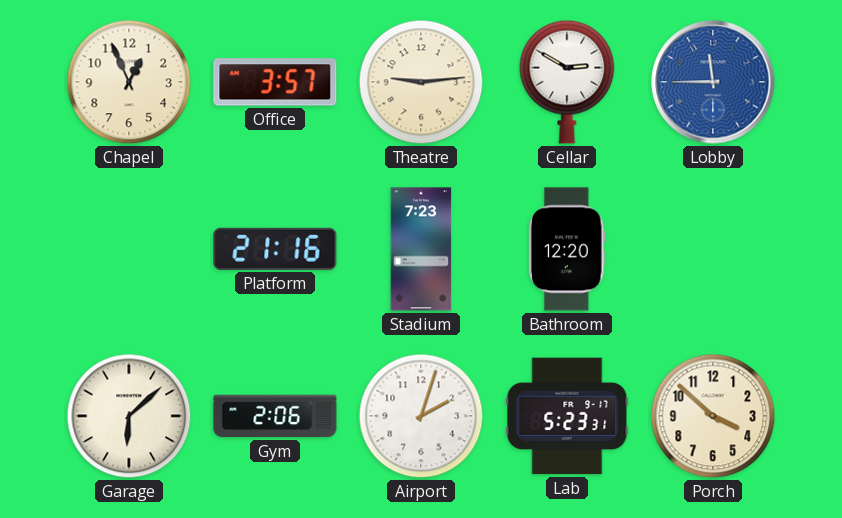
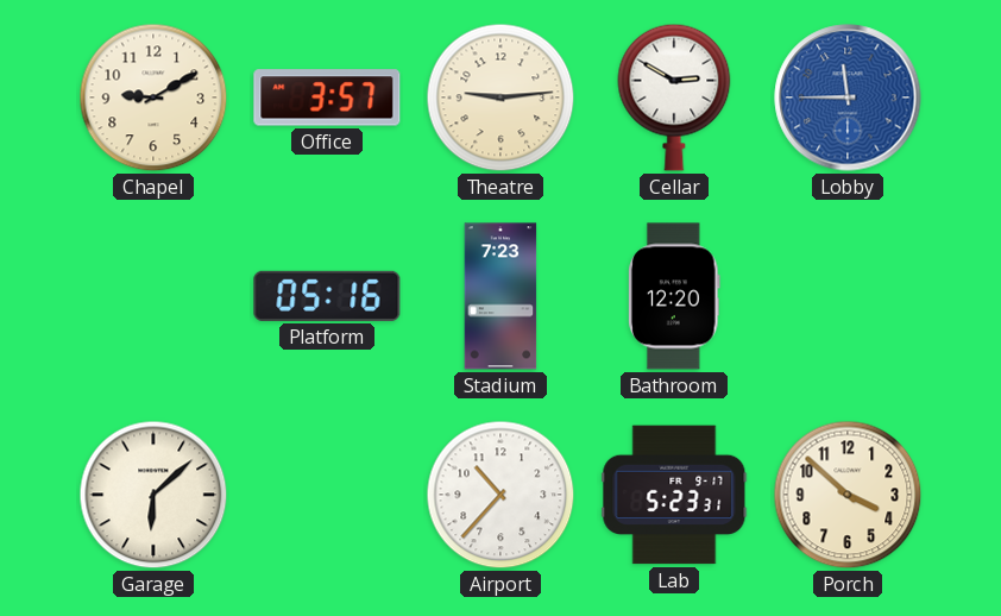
Chapel: 12:56 -> 9:10 (153, 98)
Platform: 21:16 -> 05:16 (327, 296)
Gym: 2:06 -> none (275, 416)
Airport: 2:03 -> 10:37 (501, 495)
